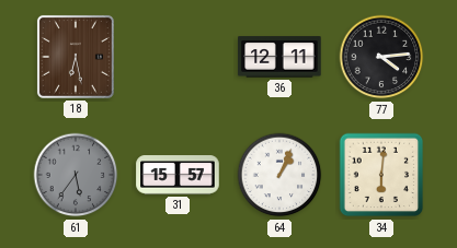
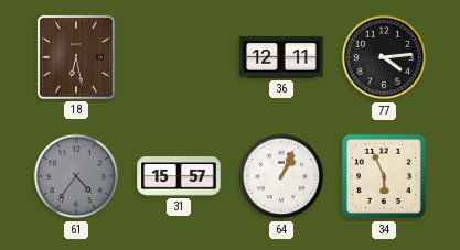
61: 5:36 -> 4:36 (76, 176)
34: 6:01 -> 5:56 (384, 176)
